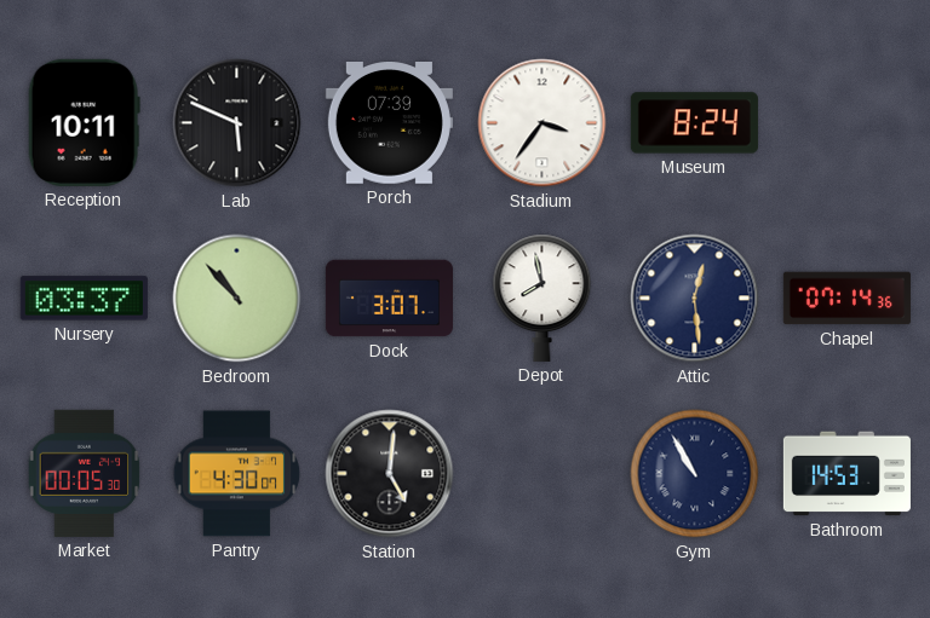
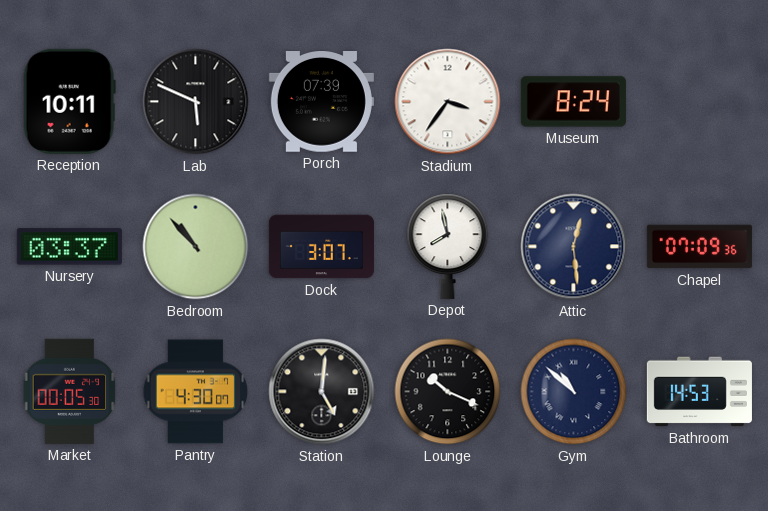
Chapel: 07:14 -> 07:09 (699, 247)
Lounge: none -> 10:19 (448, 392)
Gym: 10:55 -> 10:52 (574, 392)
